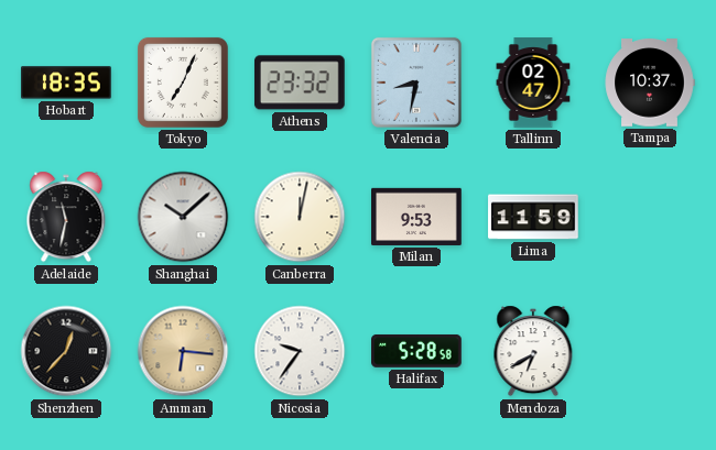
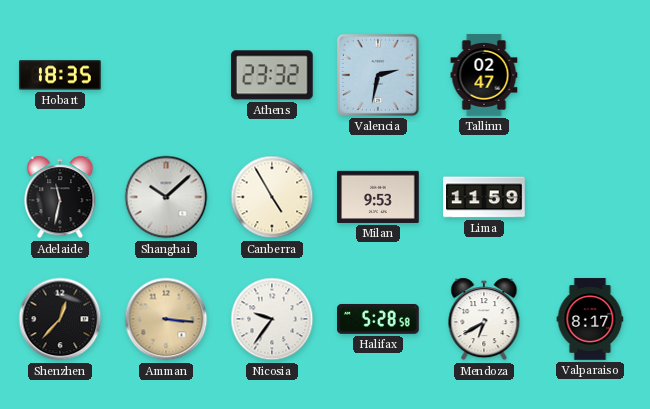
Tokyo: 7:04 -> none (183, 83)
Valencia: 8:32 -> 2:32 (378, 75)
Tampa: 10:37 -> none (650, 83)
Canberra: 12:02 -> 4:55 (272, 197)
Amman: 6:16 -> 3:16 (166, 319)
Valparaiso: none -> 8:17 (590, 319)
